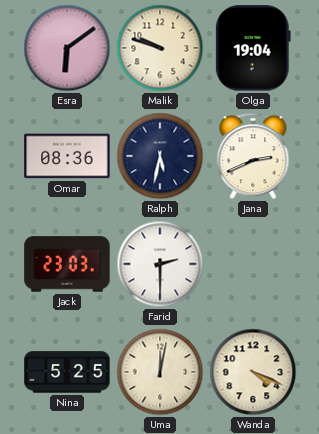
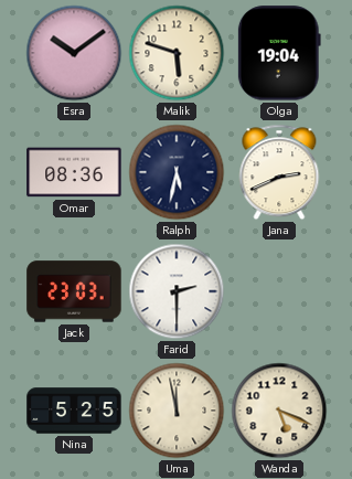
Esra: 6:09 -> 10:09 (74, 53)
Malik: 9:48 -> 5:48 (177, 53)
Uma: 12:02 -> 11:58 (177, 411)
Wanda: 4:19 -> 5:19 (279, 411)
